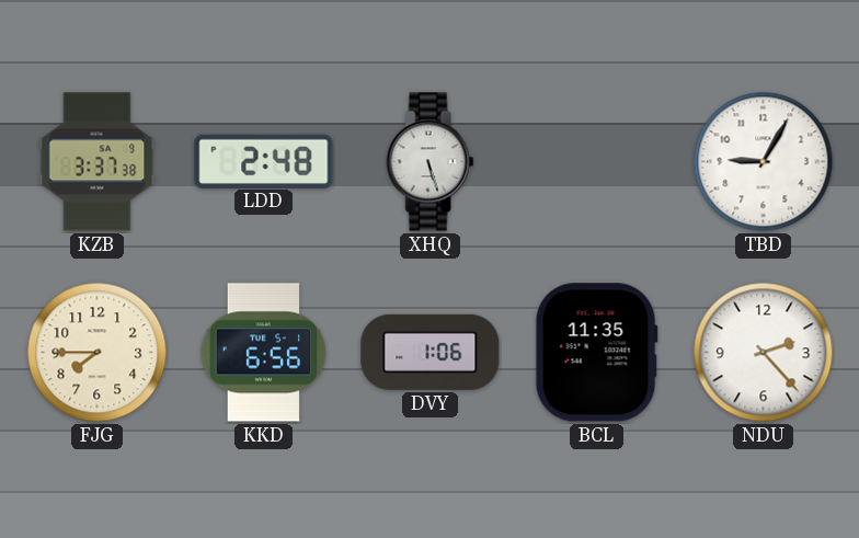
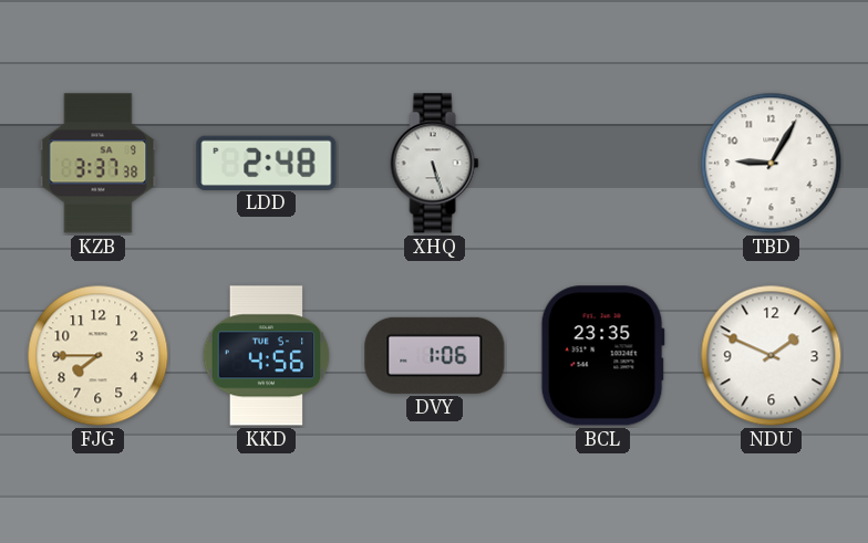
KKD: 6:56 -> 4:56 (267, 356)
BCL: 11:35 -> 23:35 (602, 356)
NDU: 2:23 -> 1:49 (772, 356)
